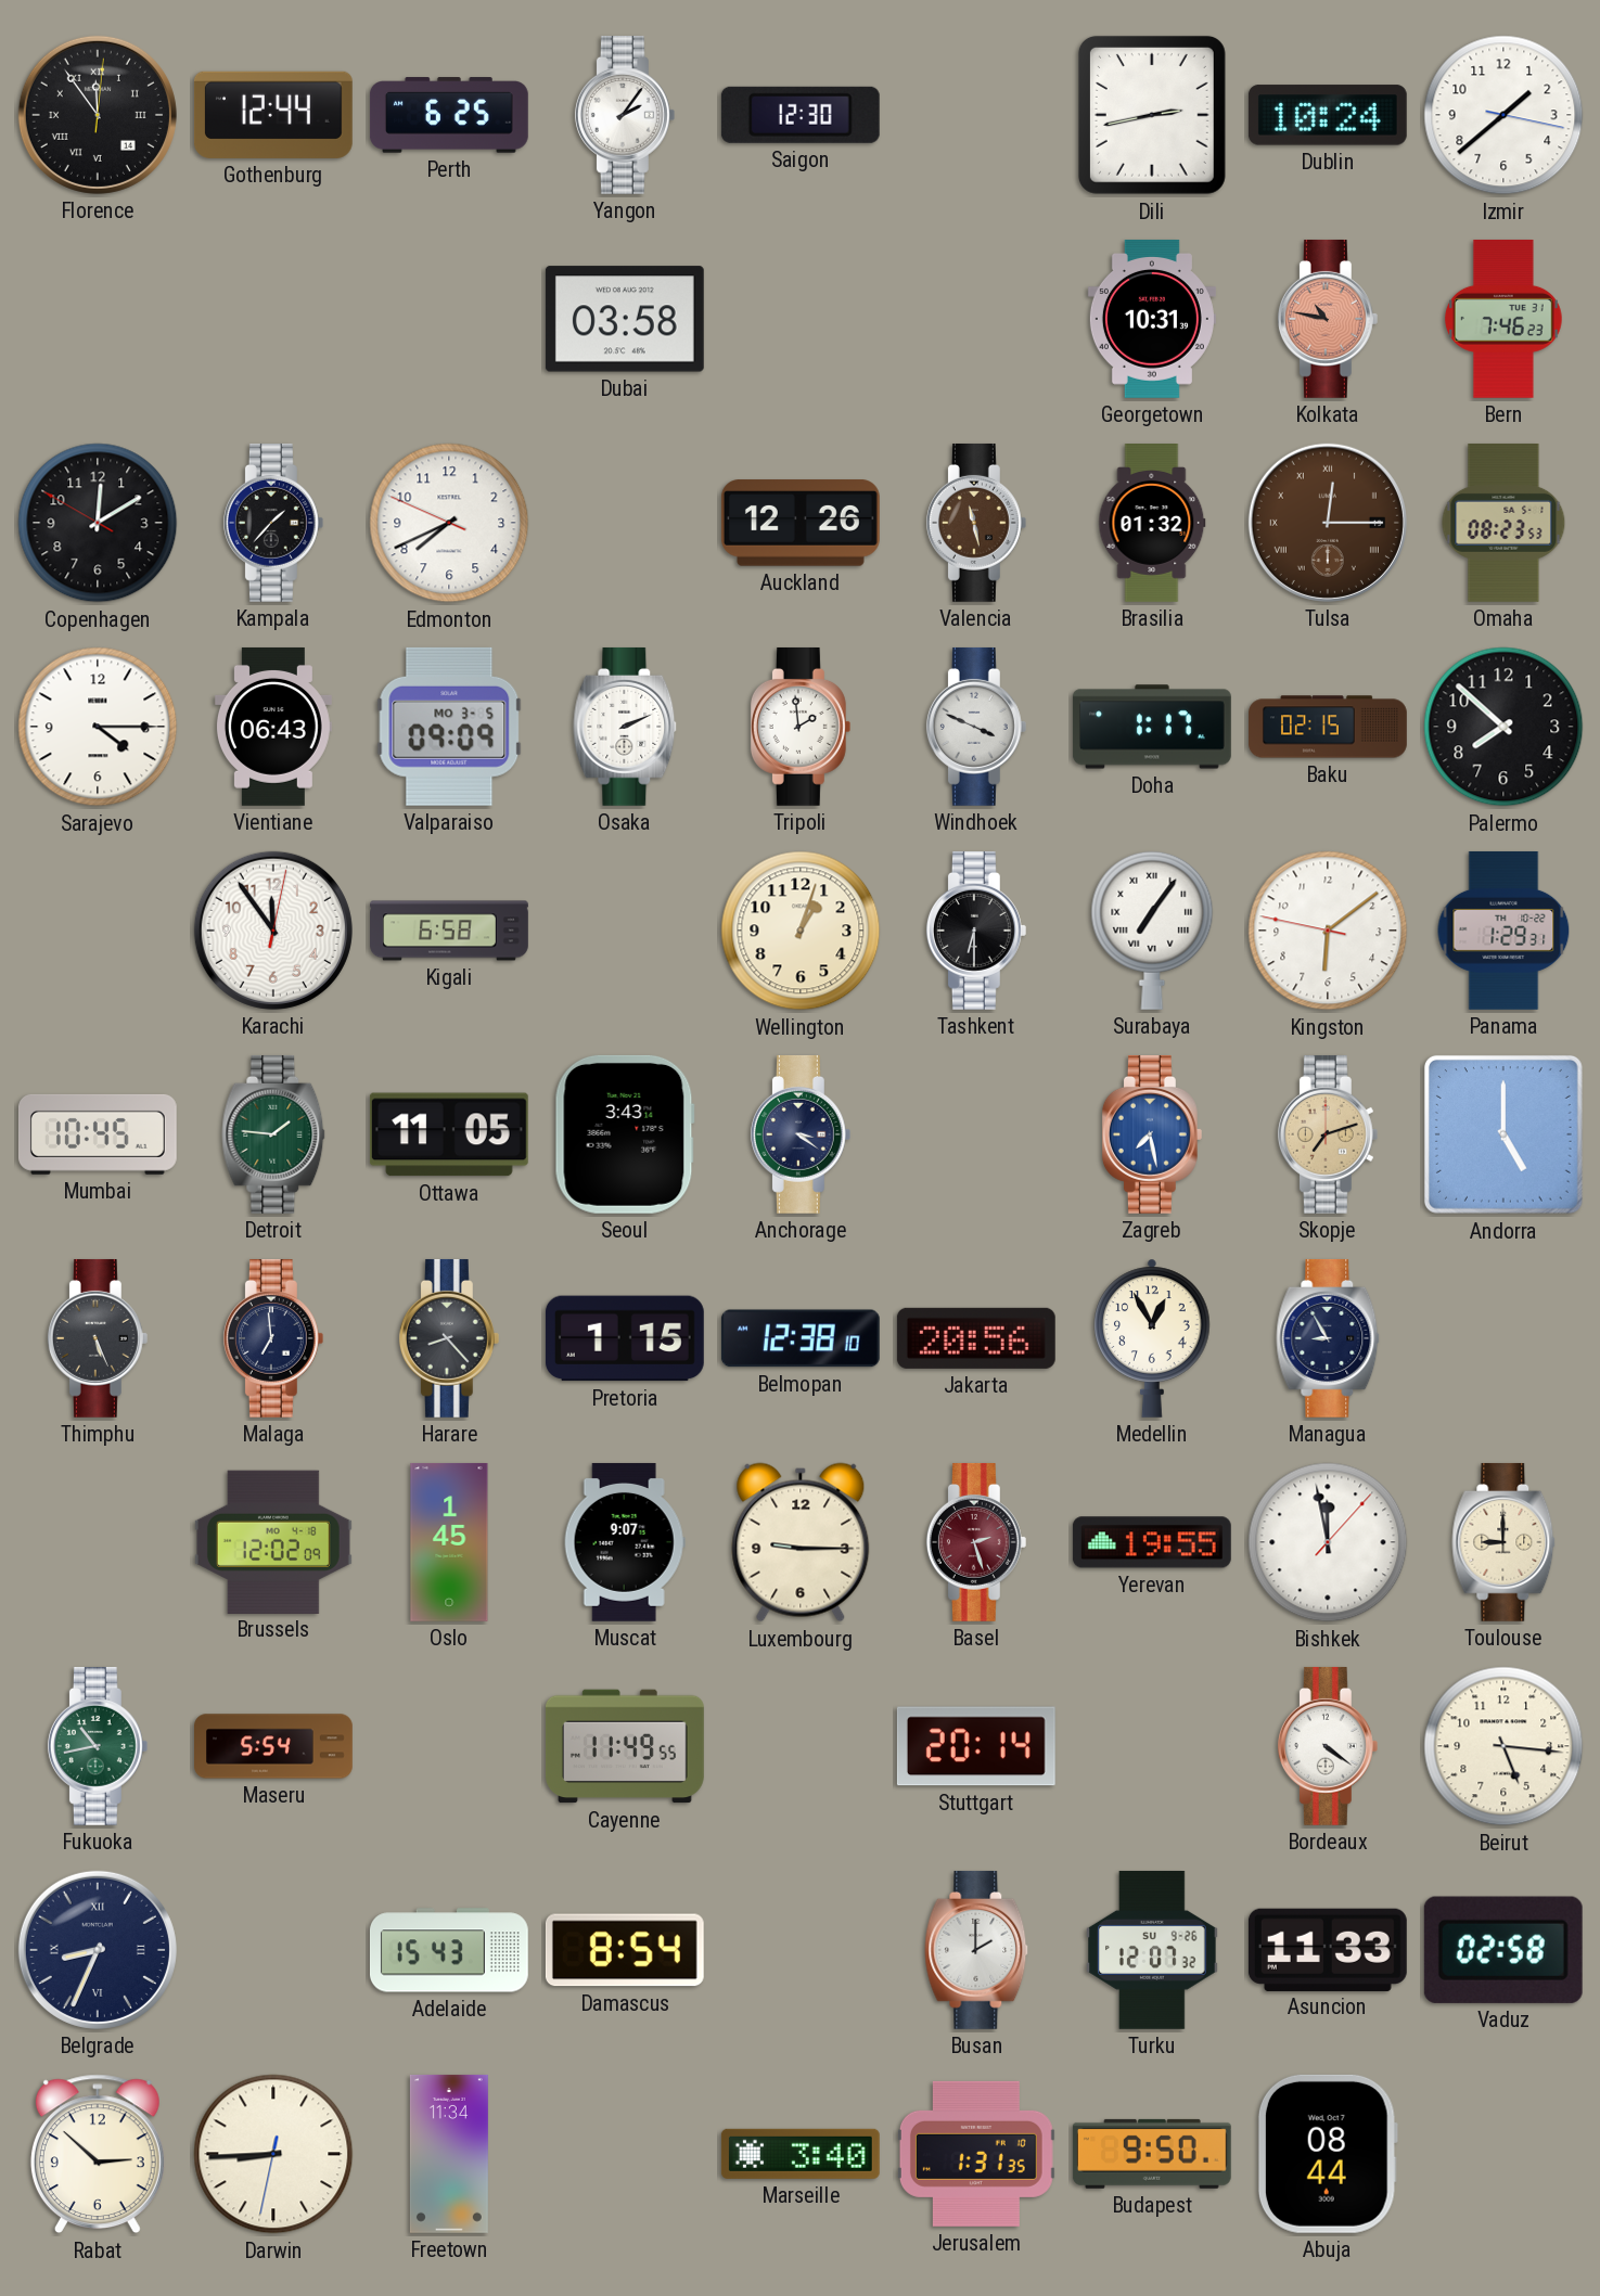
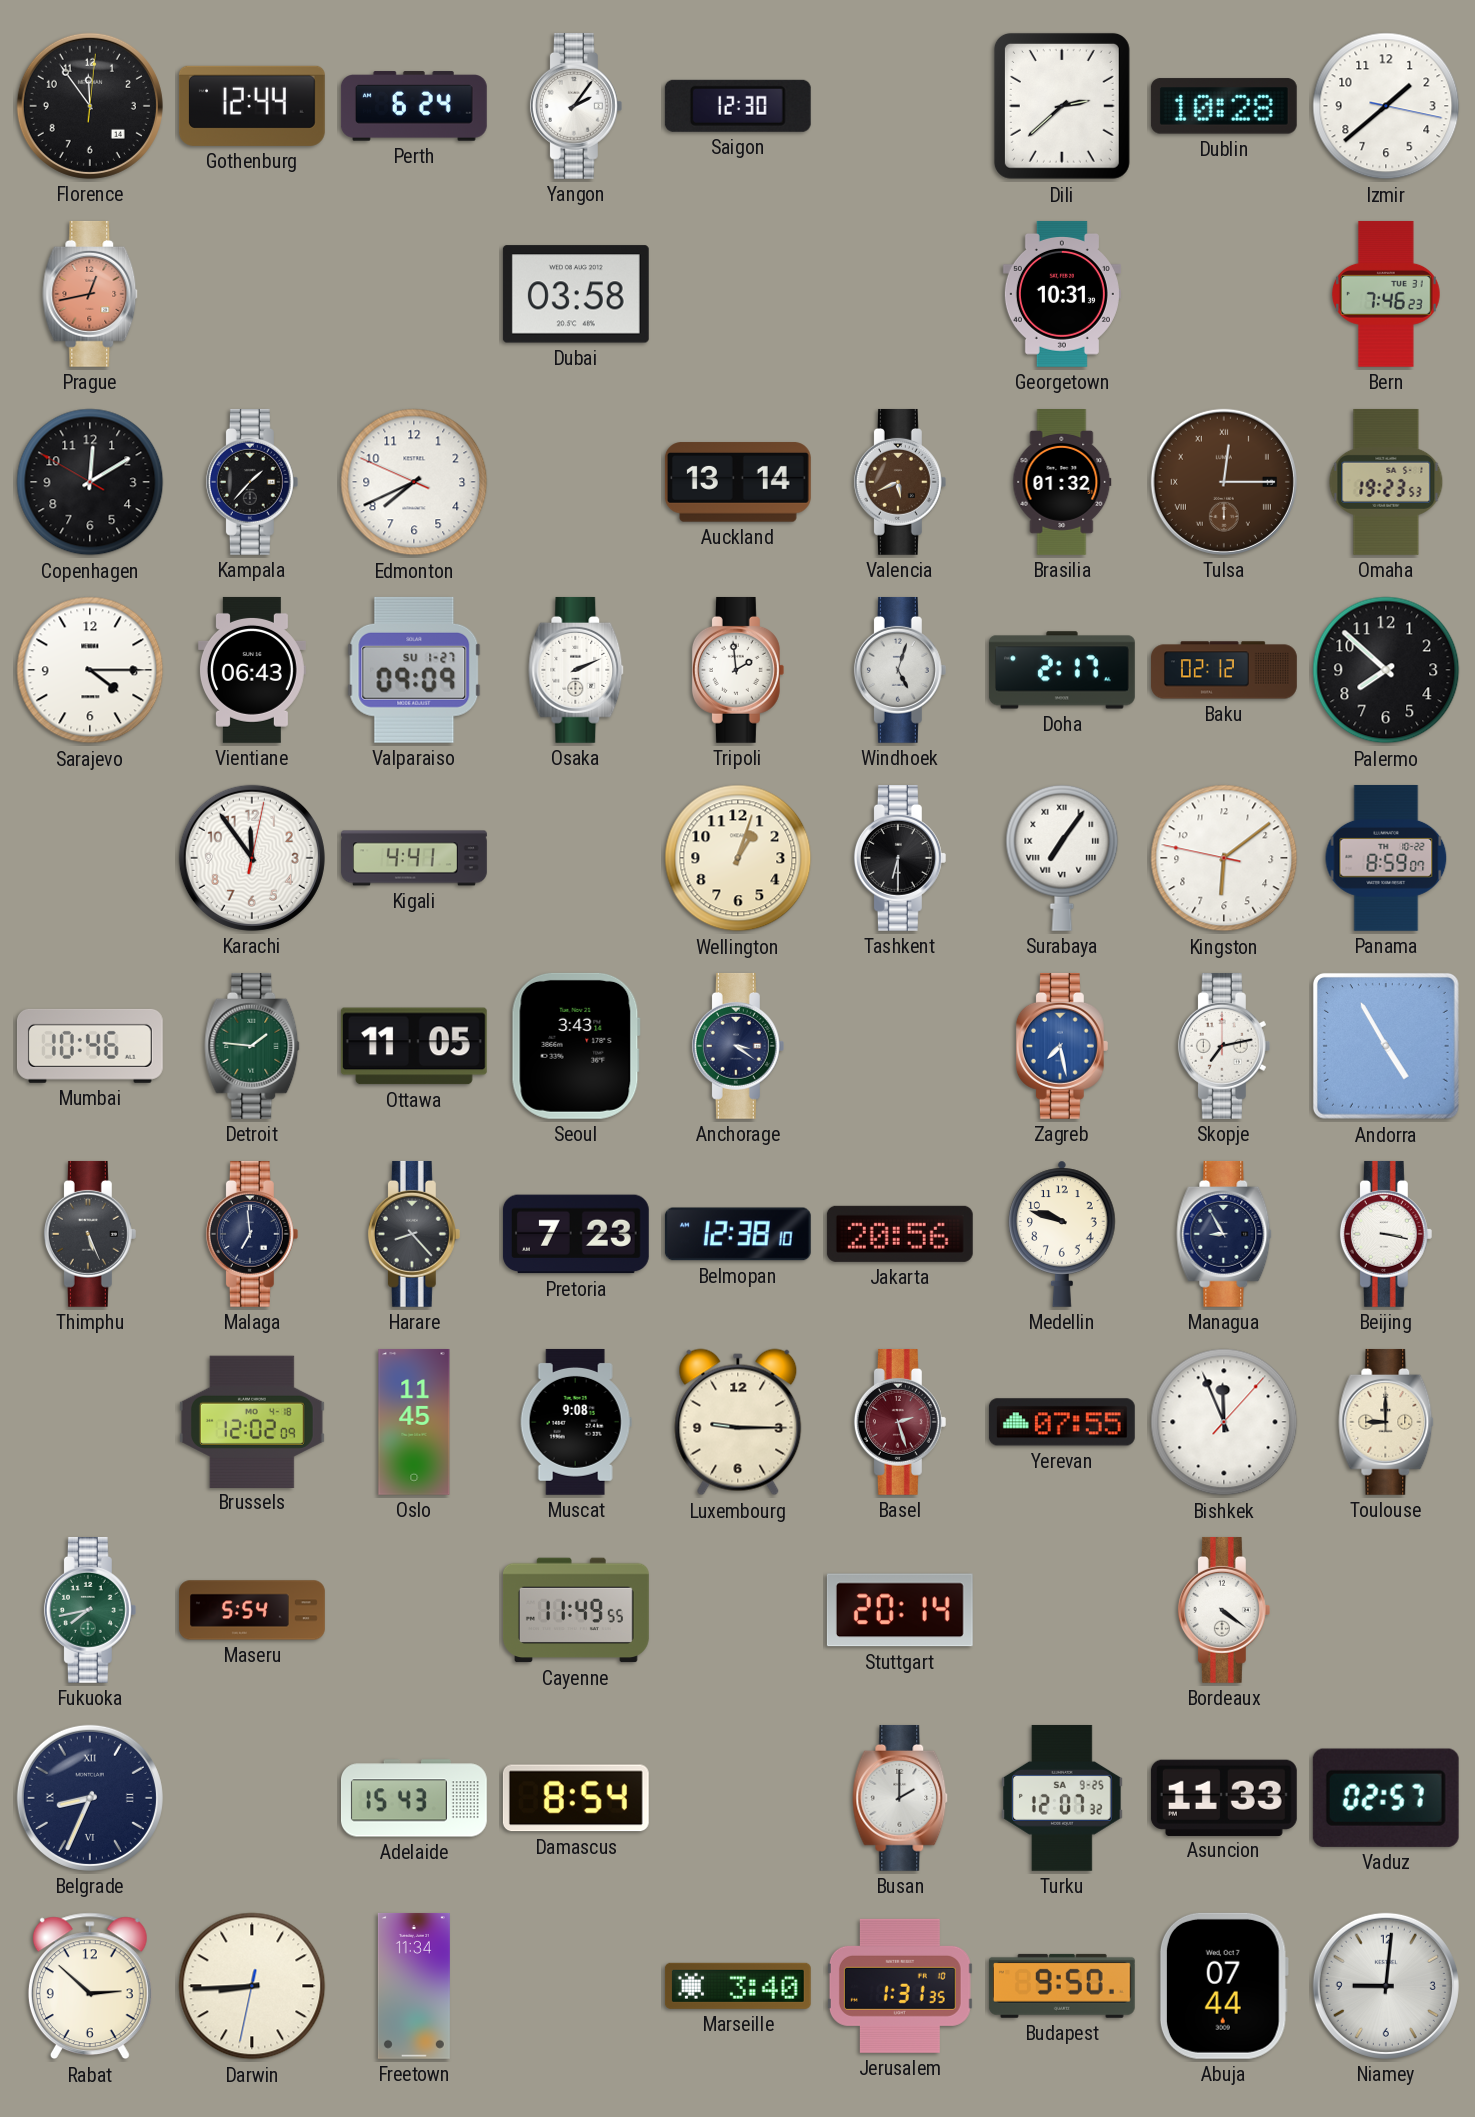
Florence numerals: Roman -> Arabic (90, 106)
Perth: 6:25 -> 6:24 (414, 106)
Dili: 2:43 -> 2:38 (1062, 106)
Dublin: 10:24 -> 10:28 (1224, 106)
Prague: none -> 12:43 (90, 294)
Kolkata: 10:47 -> none (1328, 319)
Auckland: 12:26 -> 13:14 (738, 482)
Valencia: 11:28 -> 5:41 (900, 482)
Omaha: 08:23 -> 19:23 (1386, 482)
Valparaiso date: MO 3-5 -> SU 1-27 (414, 670)
Windhoek: 3:49 -> 5:03 (900, 670)
Doha: 1:17 -> 2:17 (1062, 670)
Baku: 02:15 -> 02:12 (1225, 670)
Kigali: 6:58 -> 4:41 (415, 858)
Panama: 1:29 -> 8:59 (1386, 858)
Mumbai: 10:45 -> 10:46 (90, 1046)
Skopje: 7:12 -> 7:13 (1224, 1046)
Skopje dial: champagne -> white (1224, 1046)
Andorra: 5:00 -> 4:55 (1386, 1046)
Pretoria: 1:15 -> 7:23 (576, 1234)
Medellin: 12:55 -> 9:48 (1062, 1234)
Beijing: none -> 3:17 (1386, 1234)
Oslo: 1:45 -> 11:45 (414, 1422)
Muscat: 9:07 -> 9:08 (576, 1422)
Yerevan: 19:55 -> 07:55 (1062, 1422)
Bishkek: 11:58 -> 11:56 (1224, 1422)
Fukuoka: 10:43 -> 7:43 (90, 1610)
Beirut: 5:16 -> none (1503, 1746)
Turku date: SU 9-26 -> SA 9-25 (1062, 1798)
Vaduz: 02:58 -> 02:57 (1386, 1798)
Abuja: 08:44 -> 07:44 (1224, 1986)
Niamey: none -> 9:01 (1386, 1986)
